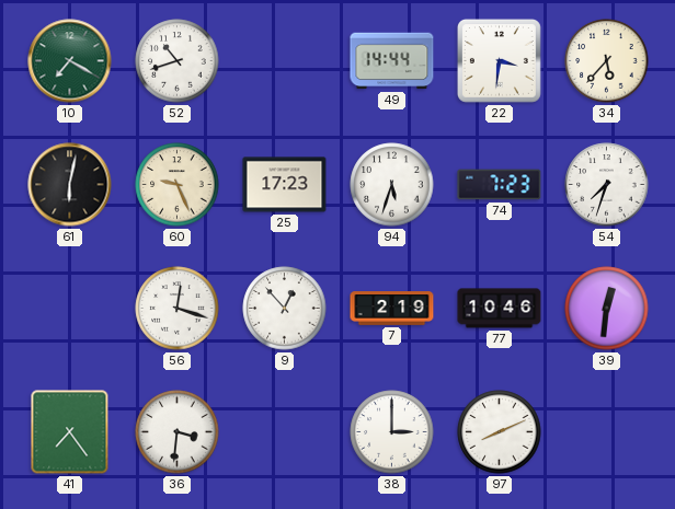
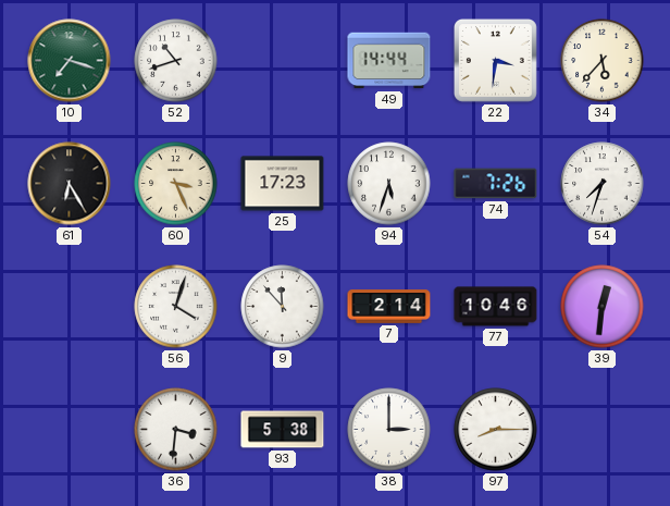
10: 7:20 -> 7:18 (70, 61)
61: 6:02 -> 6:25 (70, 184)
60: 9:26 -> 3:26 (176, 184)
74: 7:23 -> 7:26 (496, 184)
56: 12:18 -> 4:03 (176, 307)
9: 12:53 -> 11:53 (283, 307)
7: 2:19 -> 2:14 (389, 307)
41: 7:24 -> none (70, 432)
93: none -> 5:38 (283, 430)
97: 8:11 -> 8:15 (496, 430)
